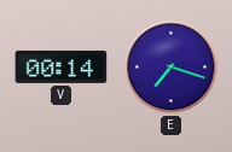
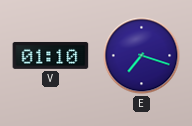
V: 00:14 -> 01:10 (51, 55)
